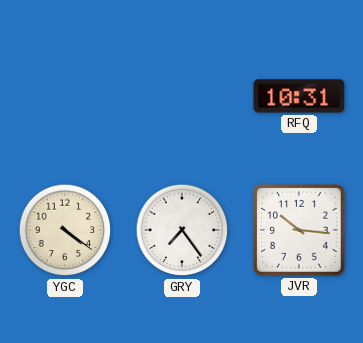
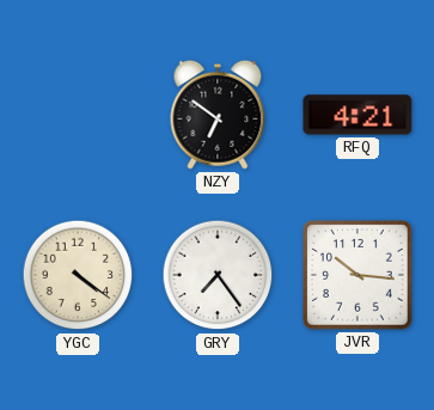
NZY: none -> 6:51 (218, 115)
RFQ: 10:31 -> 4:21 (357, 115)
